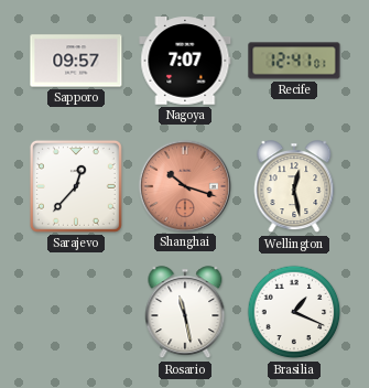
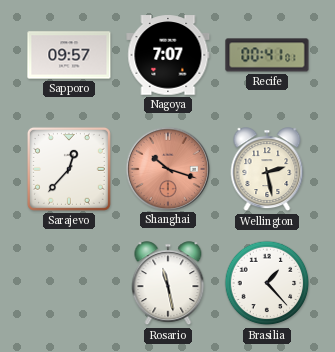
Recife: 12:41 -> 00:41 (267, 55)
Wellington: 12:28 -> 2:28 (267, 170)
Brasilia: 1:19 -> 1:23 (267, 283)
